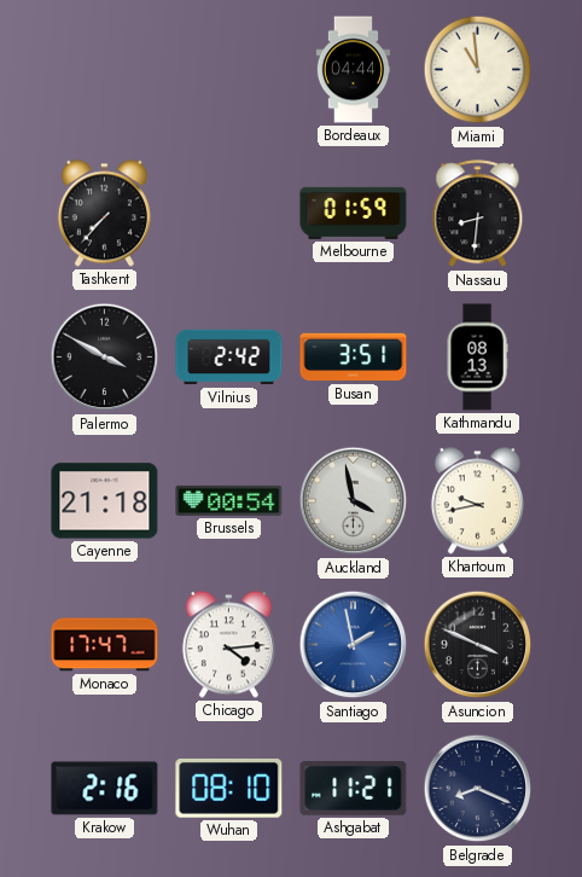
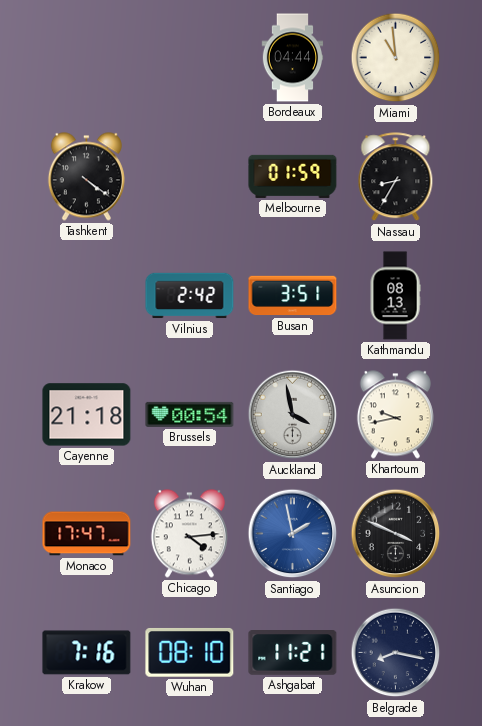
Tashkent: 7:37 -> 4:21 (86, 177)
Nassau: 8:31 -> 8:35 (396, 177)
Palermo: 3:50 -> none (105, 358)
Krakow: 2:16 -> 7:16 (87, 653)
Belgrade: 8:19 -> 8:17 (396, 653)
